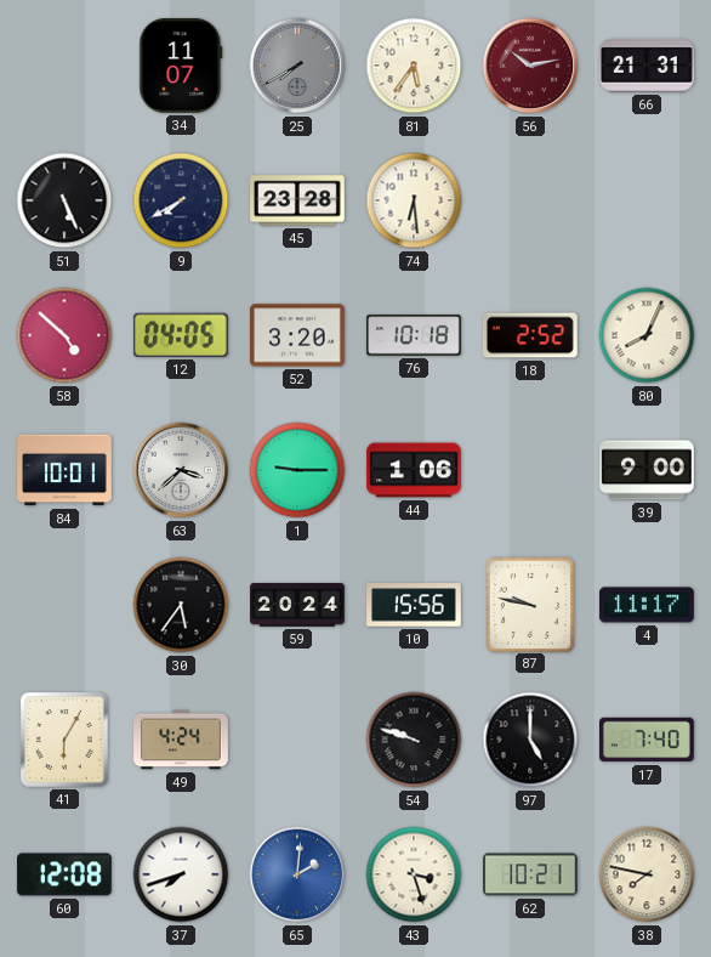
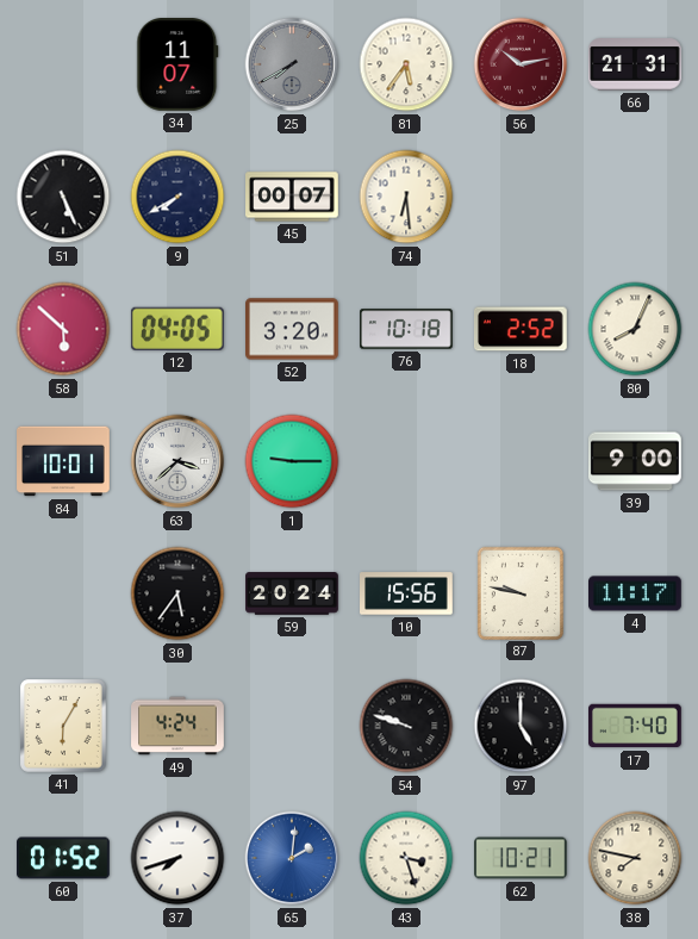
45: 23:28 -> 00:07 (292, 197)
58: 4:52 -> 5:52 (63, 329)
44: 1:06 -> none (414, 470)
60: 12:08 -> 01:52 (64, 858)
